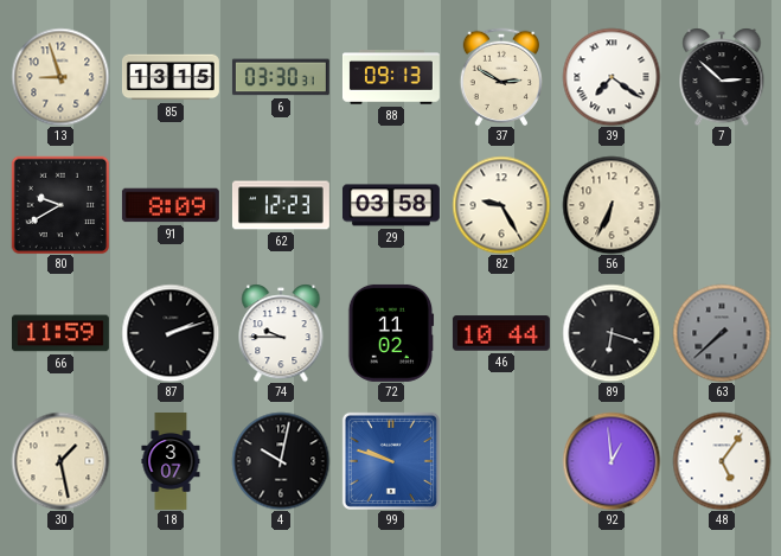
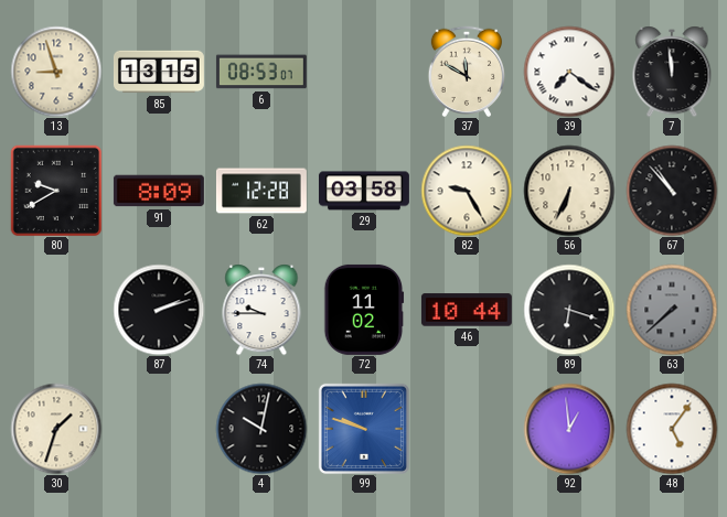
6: 03:30 -> 08:53 (261, 72)
88: 09:13 -> none (391, 77)
37: 2:50 -> 11:50 (466, 71)
7: 2:52 -> 11:59 (672, 72)
62: 12:23 -> 12:28 (261, 191)
67: none -> 10:53 (672, 191)
66: 11:59 -> none (60, 333)
30: 1:28 -> 1:33 (56, 429)
18: 3:07 -> none (171, 462)
